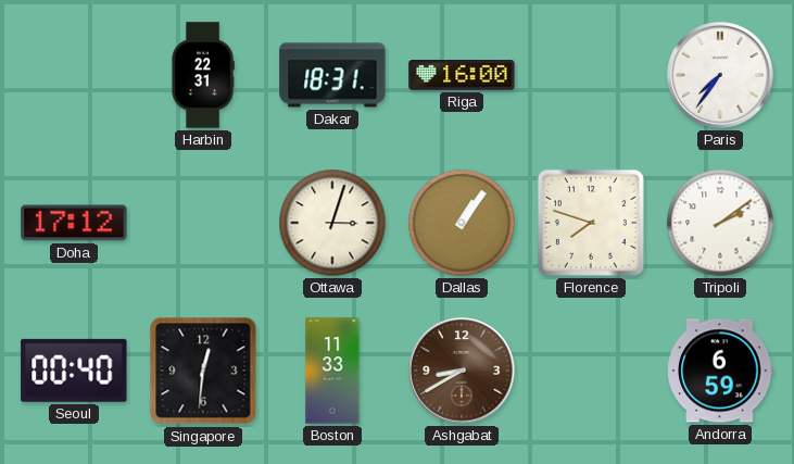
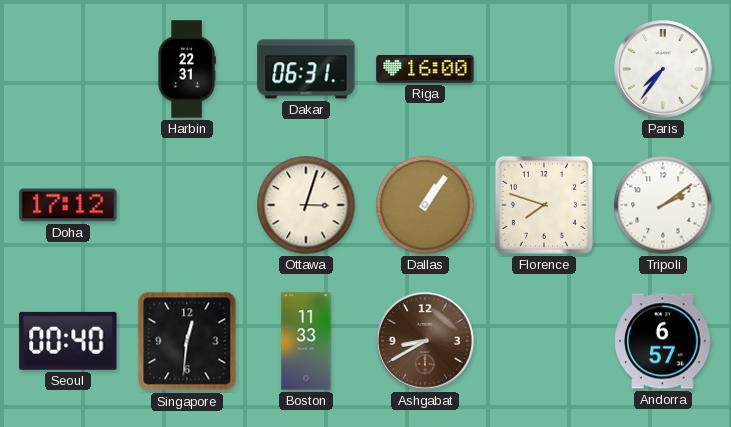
Dakar: 18:31 -> 06:31 (306, 69)
Andorra: 6:59 -> 6:57 (663, 341)
